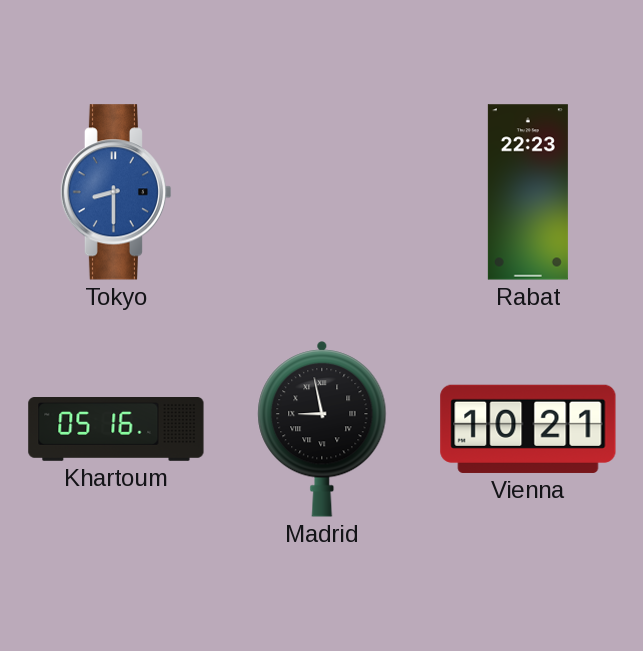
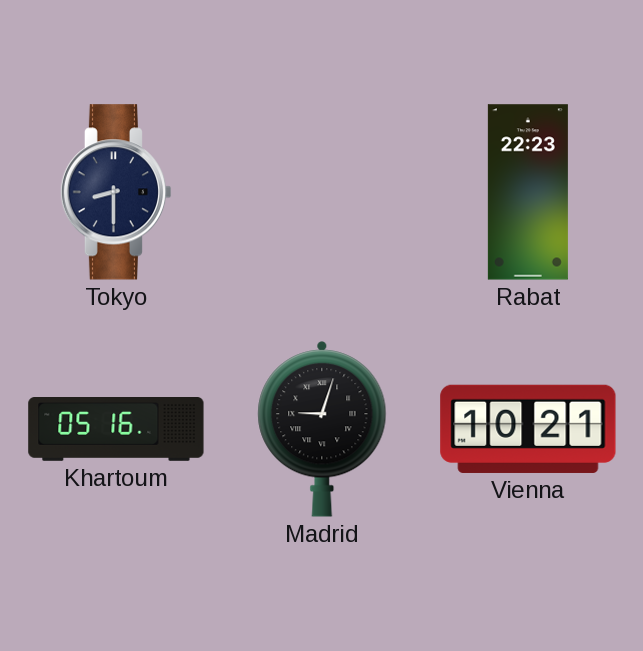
Tokyo dial: blue -> navy (116, 192)
Madrid: 8:58 -> 9:03 (322, 429)
